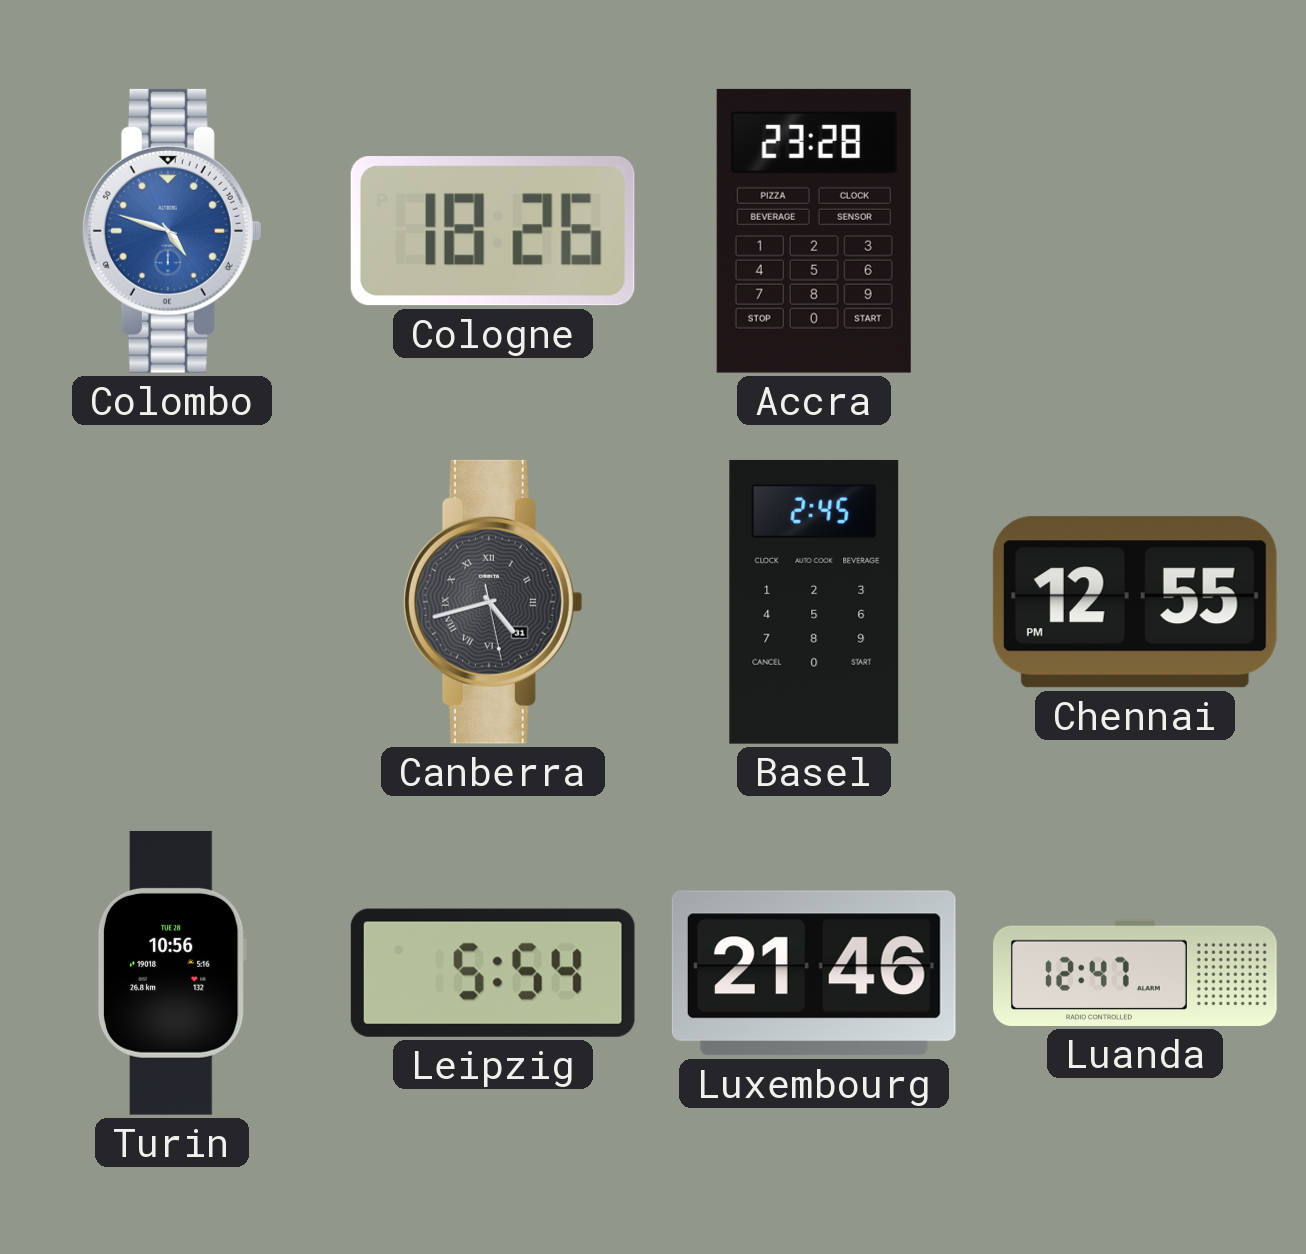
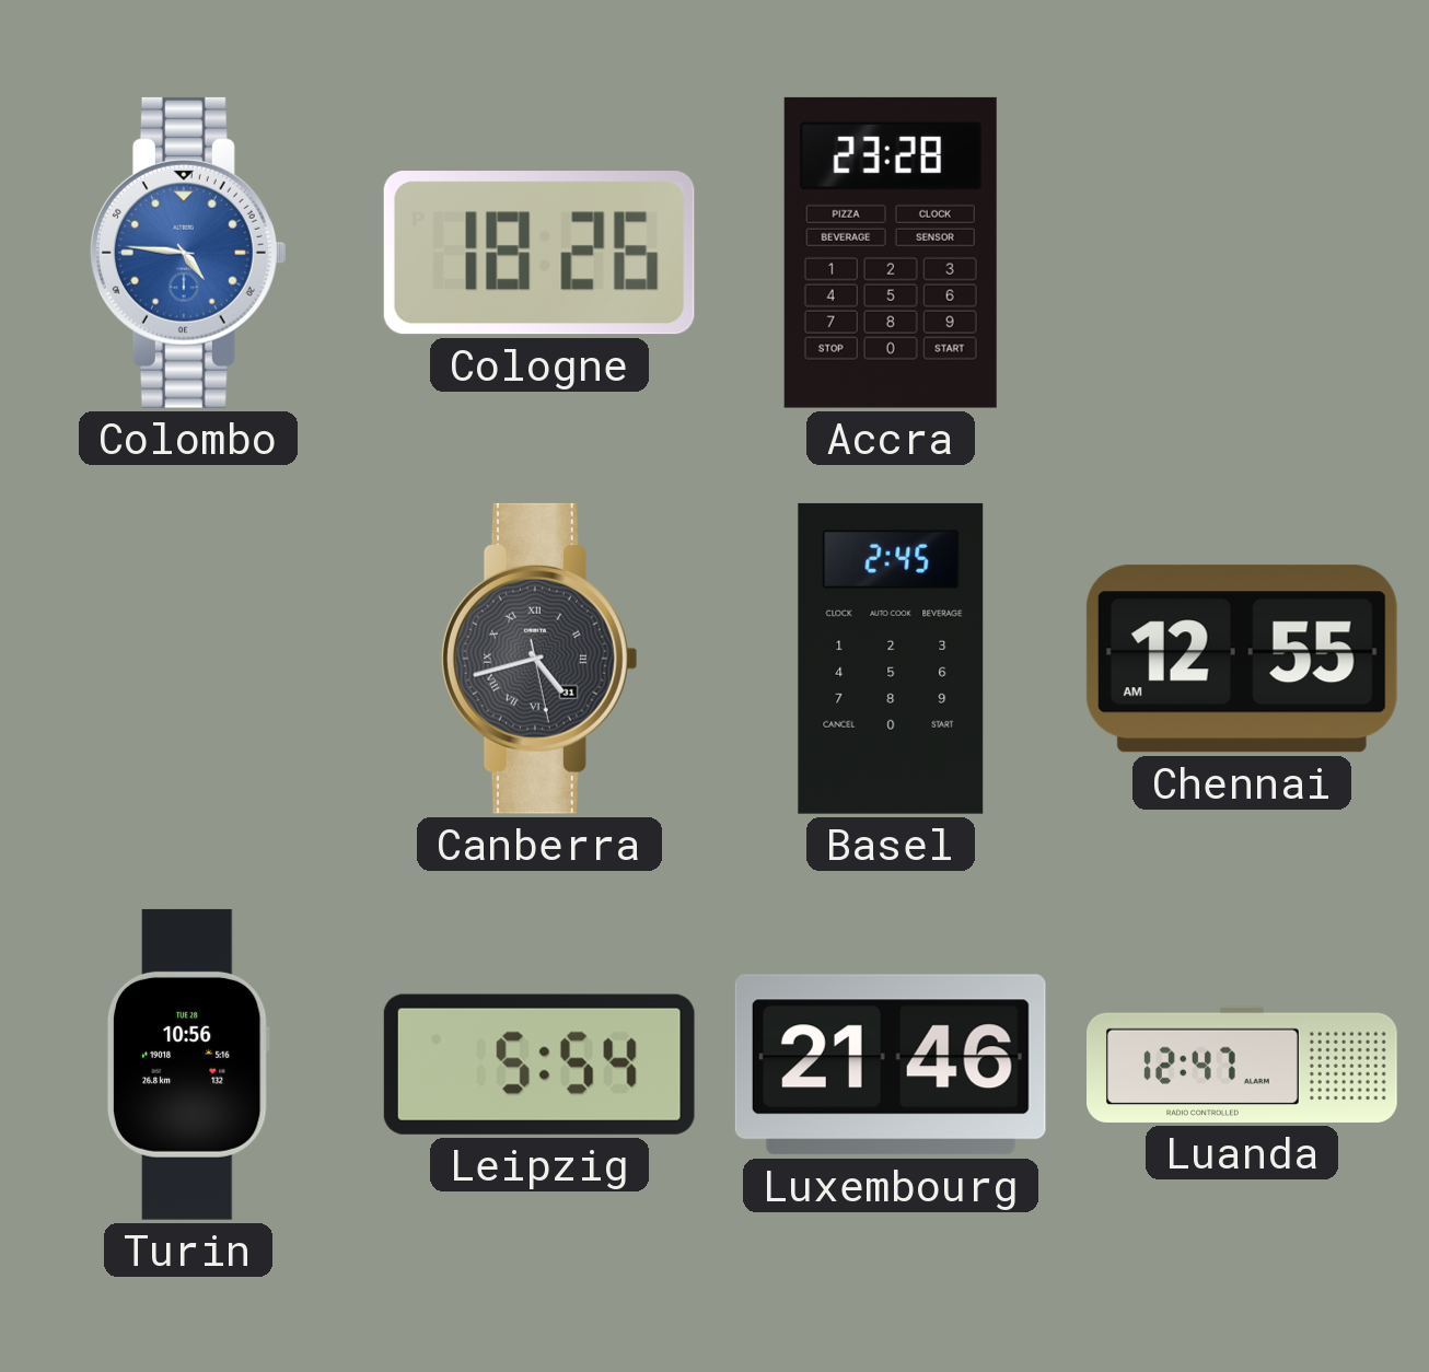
Colombo: 4:48 -> 4:46 (188, 253)
Chennai: 12:55 PM -> 12:55 AM (1242, 659)
